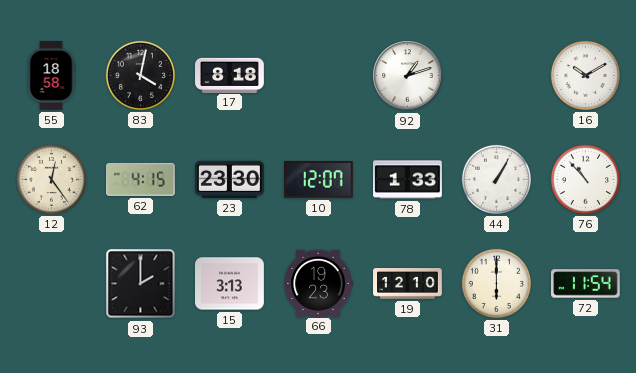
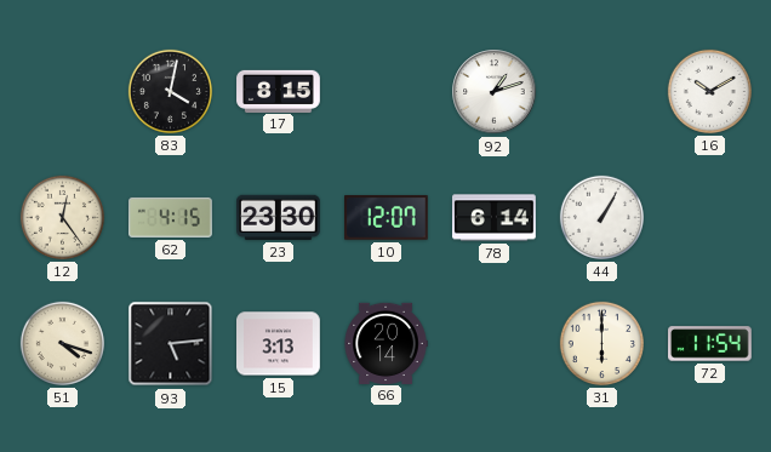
55: 18:58 -> none (51, 76)
17: 8:18 -> 8:15 (279, 91)
78: 1:33 -> 6:14 (495, 218)
76: 10:53 -> none (585, 179)
51: none -> 4:18 (62, 343)
93: 2:00 -> 5:14 (171, 344)
66: 19:23 -> 20:14 (385, 343)
19: 12:10 -> none (408, 284)
